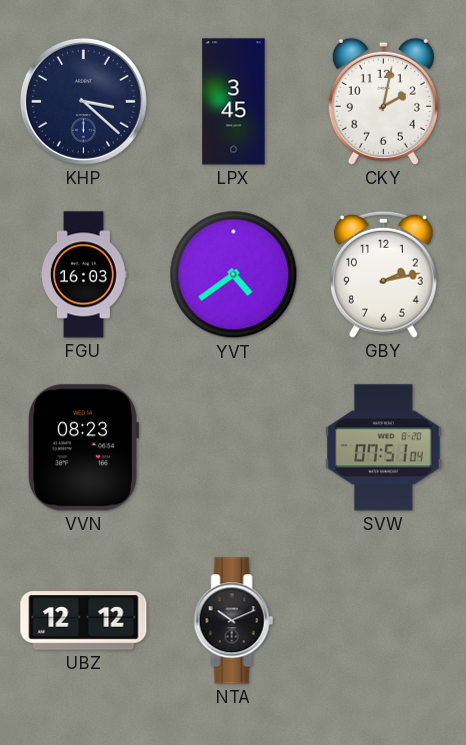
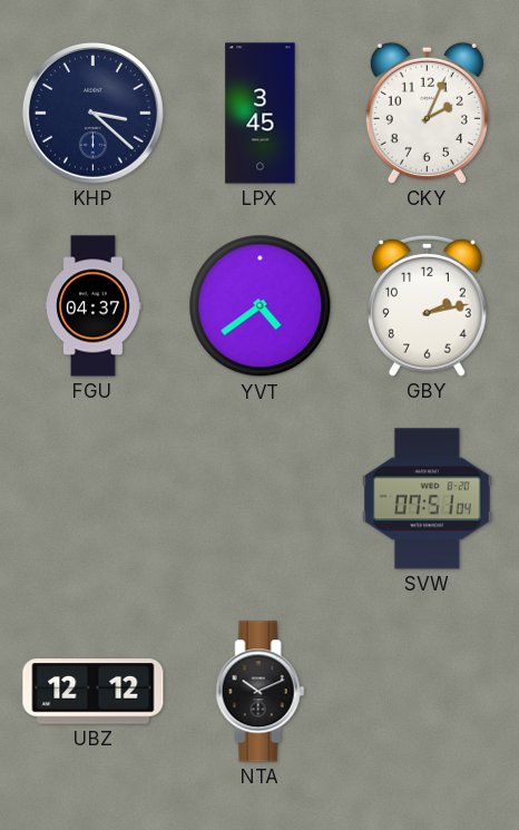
CKY: 2:02 -> 2:04 (427, 113)
FGU: 16:03 -> 04:37 (94, 306)
VVN: 08:23 -> none (83, 448)
